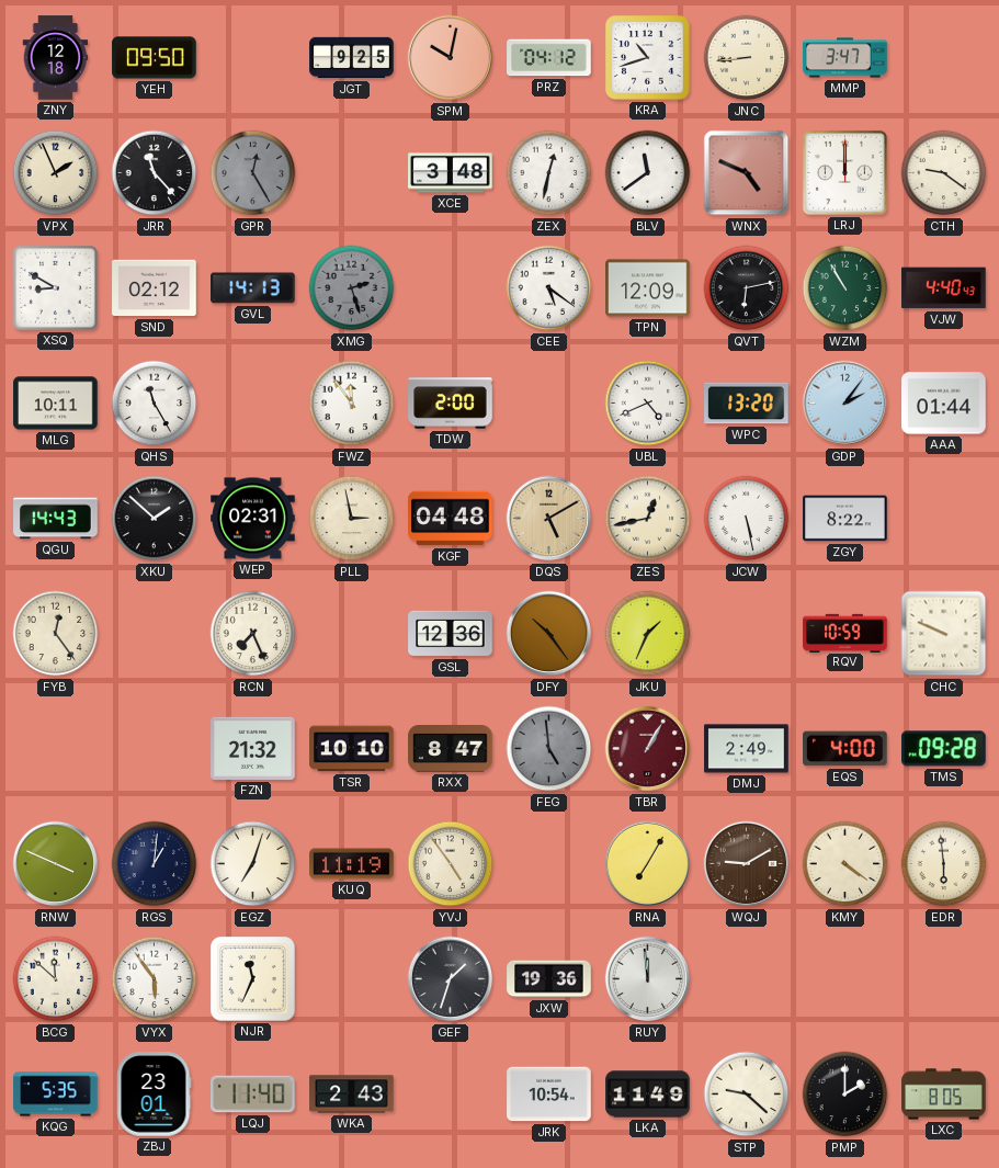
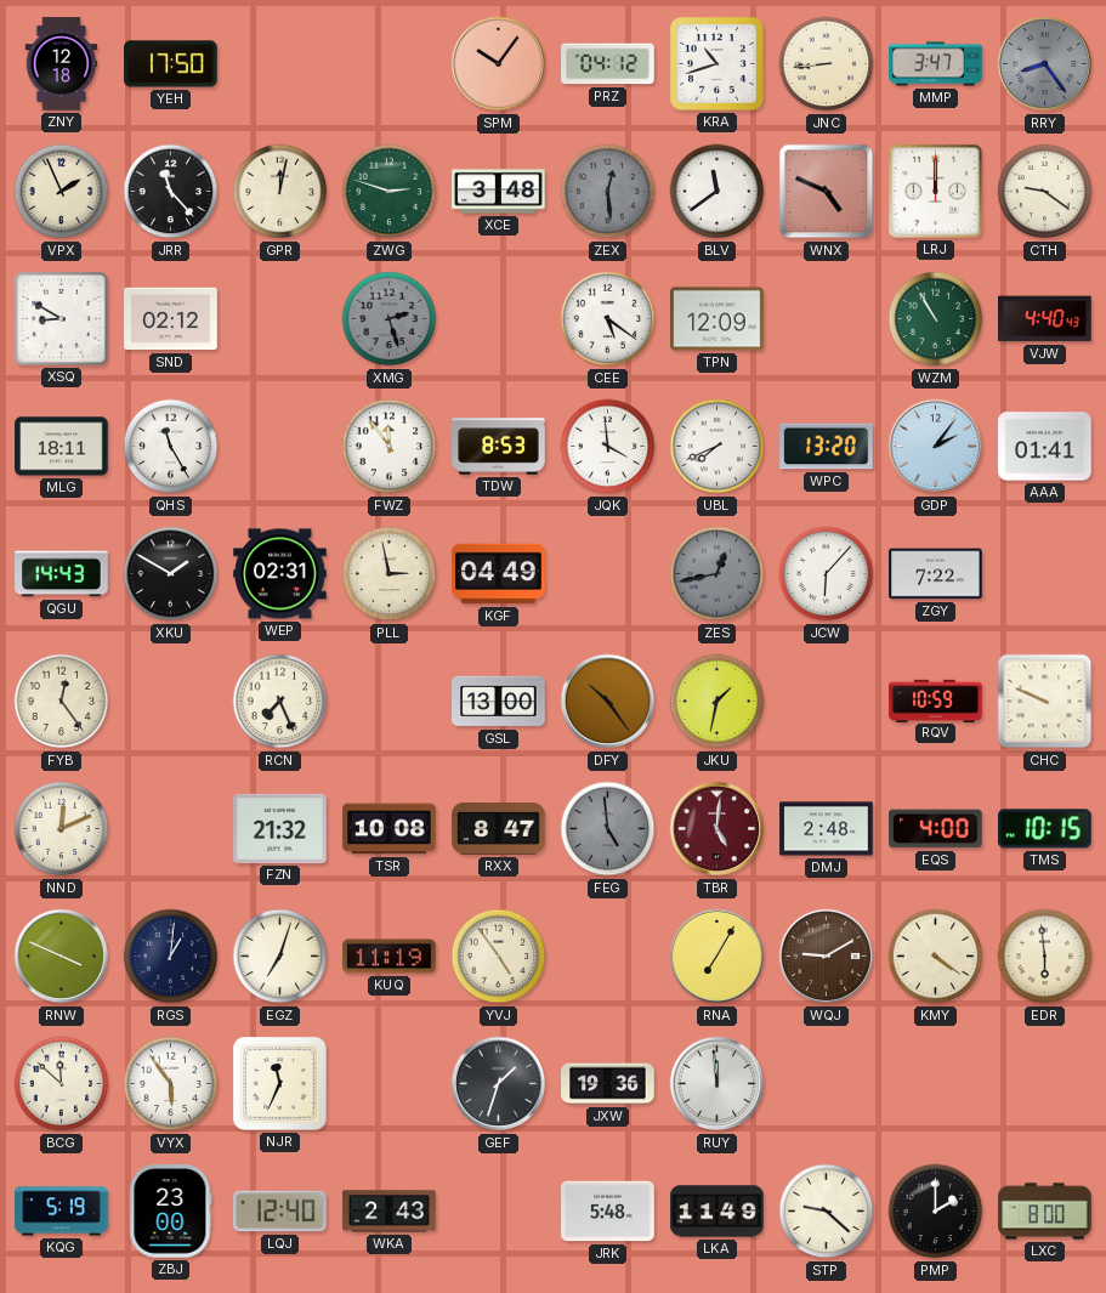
YEH: 09:50 -> 17:50 (171, 64)
JGT: 9:25 -> none (352, 58)
SPM: 10:02 -> 10:06 (499, 64)
RRY: none -> 8:24 (1045, 64)
GPR: 12:25 -> 12:02 (280, 192)
GPR dial: grey -> cream (280, 192)
ZWG: none -> 2:48 (390, 192)
ZEX: 12:32 -> 12:29 (608, 192)
ZEX dial: white -> grey (608, 192)
GVL: 14:13 -> none (253, 288)
QVT: 6:13 -> none (747, 288)
MLG: 10:11 -> 18:11 (62, 447)
TDW: 2:00 -> 8:53 (499, 447)
JQK: none -> 3:59 (608, 447)
UBL: 4:41 -> 7:41 (718, 447)
AAA: 01:44 -> 01:41 (1045, 447)
XKU: 1:52 -> 1:50 (171, 574)
KGF: 04:48 -> 04:49 (499, 574)
DQS: 5:10 -> none (549, 519)
ZES dial: cream -> grey (718, 574)
JCW: 5:28 -> 6:07 (827, 574)
ZGY: 8:22 -> 7:22 (936, 574)
GSL: 12:36 -> 13:00 (499, 702)
JKU: 1:34 -> 1:32 (718, 702)
NND: none -> 12:11 (62, 829)
TSR: 10:10 -> 10:08 (390, 829)
TBR: 1:05 -> 5:01 (718, 829)
DMJ: 2:49 -> 2:48 (827, 829)
TMS: 09:28 -> 10:15 (1045, 829)
KQG: 5:35 -> 5:19 (62, 1212)
ZBJ: 23:01 -> 23:00 (171, 1212)
LQJ: 11:40 -> 12:40 (280, 1212)
JRK: 10:54 -> 5:48 (608, 1212)
LXC: 8:05 -> 8:00 (1045, 1212)
